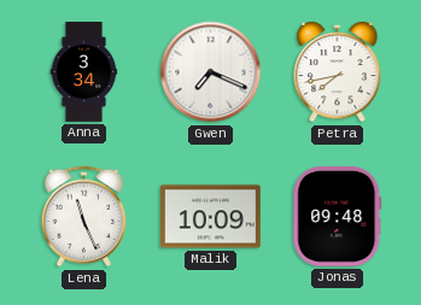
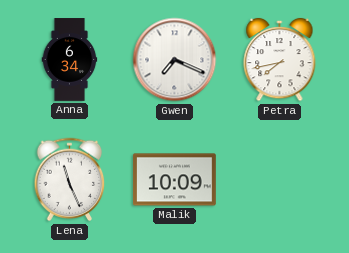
Anna: 3:34 -> 6:34 (70, 60)
Jonas: 09:48 -> none (338, 216)
